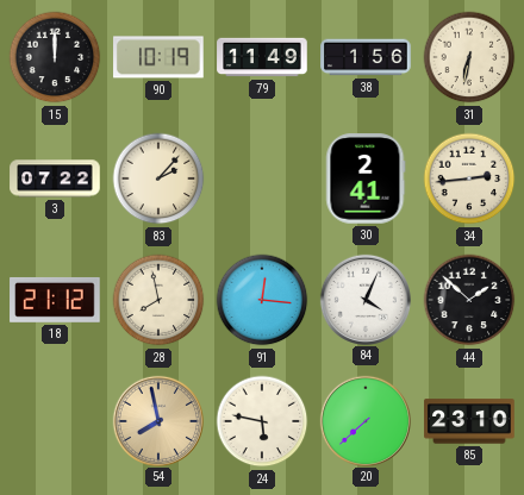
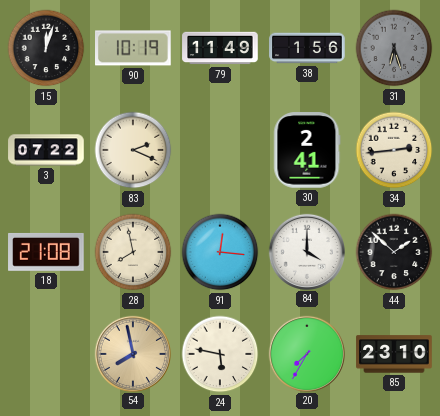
15: 12:00 -> 12:03 (46, 48)
31: 6:32 -> 6:27 (394, 48)
31 dial: cream -> grey (394, 48)
83: 2:07 -> 2:19 (133, 150)
18: 21:12 -> 21:08 (46, 252)
84: 4:04 -> 4:00 (306, 251)
20: 7:38 -> 7:35 (306, 353)
